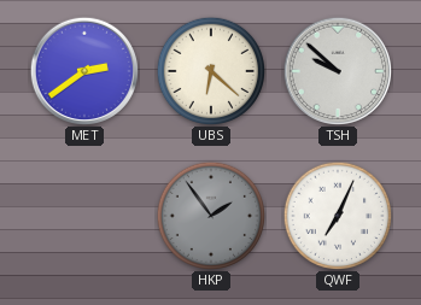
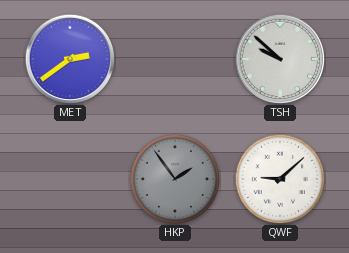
UBS: 6:22 -> none (210, 70)
QWF: 7:04 -> 9:08 (279, 178)
